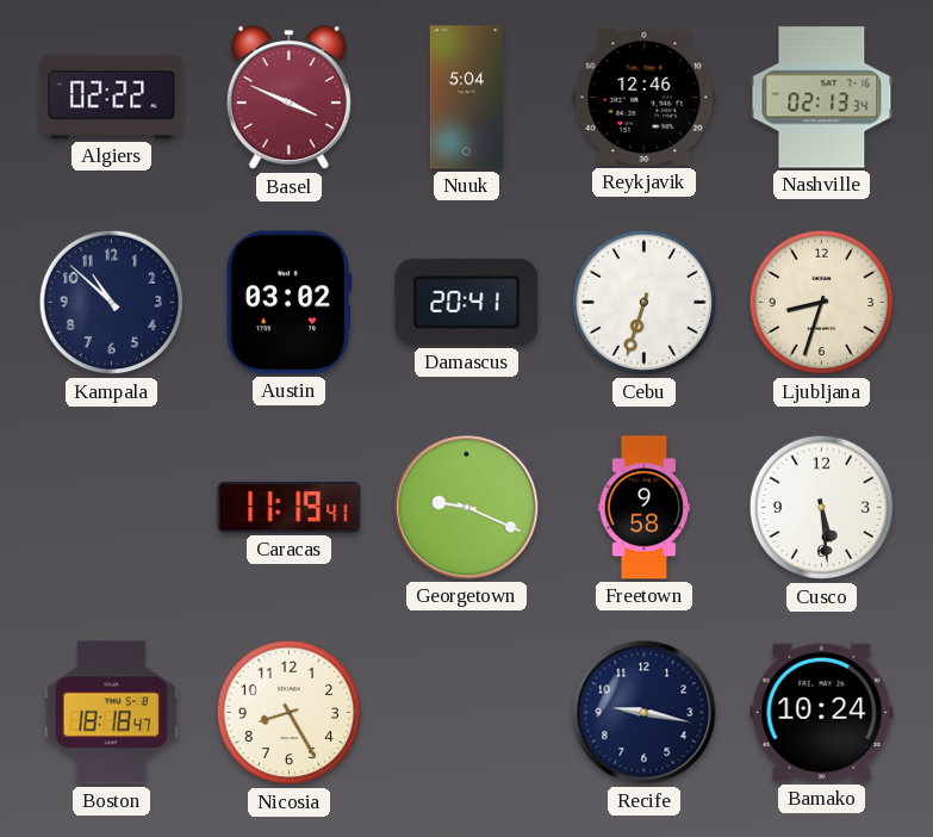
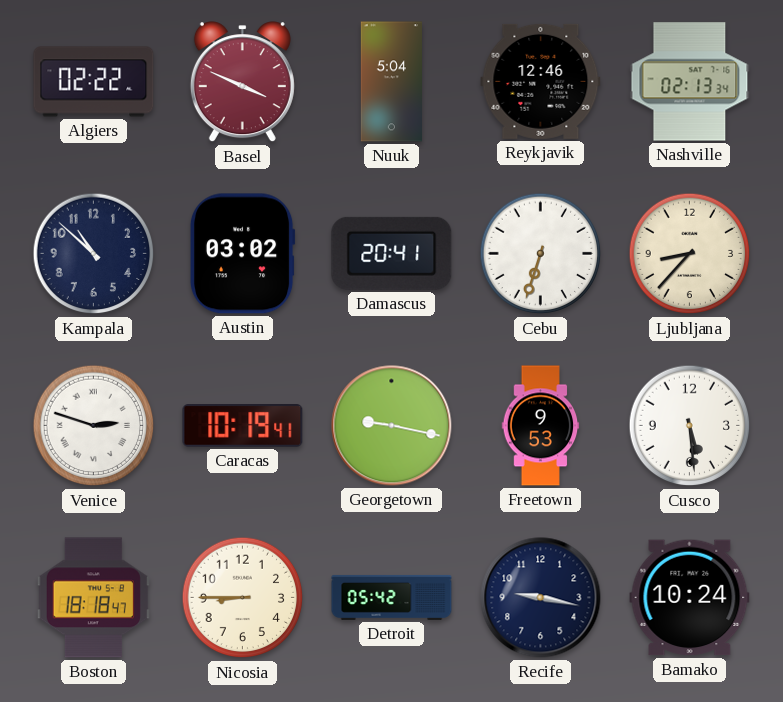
Ljubljana: 8:33 -> 8:37 (690, 254)
Venice: none -> 2:48 (94, 426)
Caracas: 11:19 -> 10:19 (243, 426)
Georgetown: 9:19 -> 9:17 (392, 426)
Freetown: 9:58 -> 9:53 (541, 426)
Nicosia: 8:25 -> 8:45 (243, 598)
Detroit: none -> 05:42 (392, 597)
